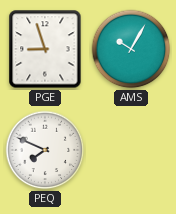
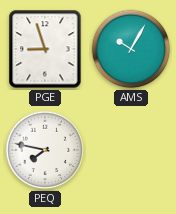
PEQ: 7:49 -> 7:47 (45, 150)
